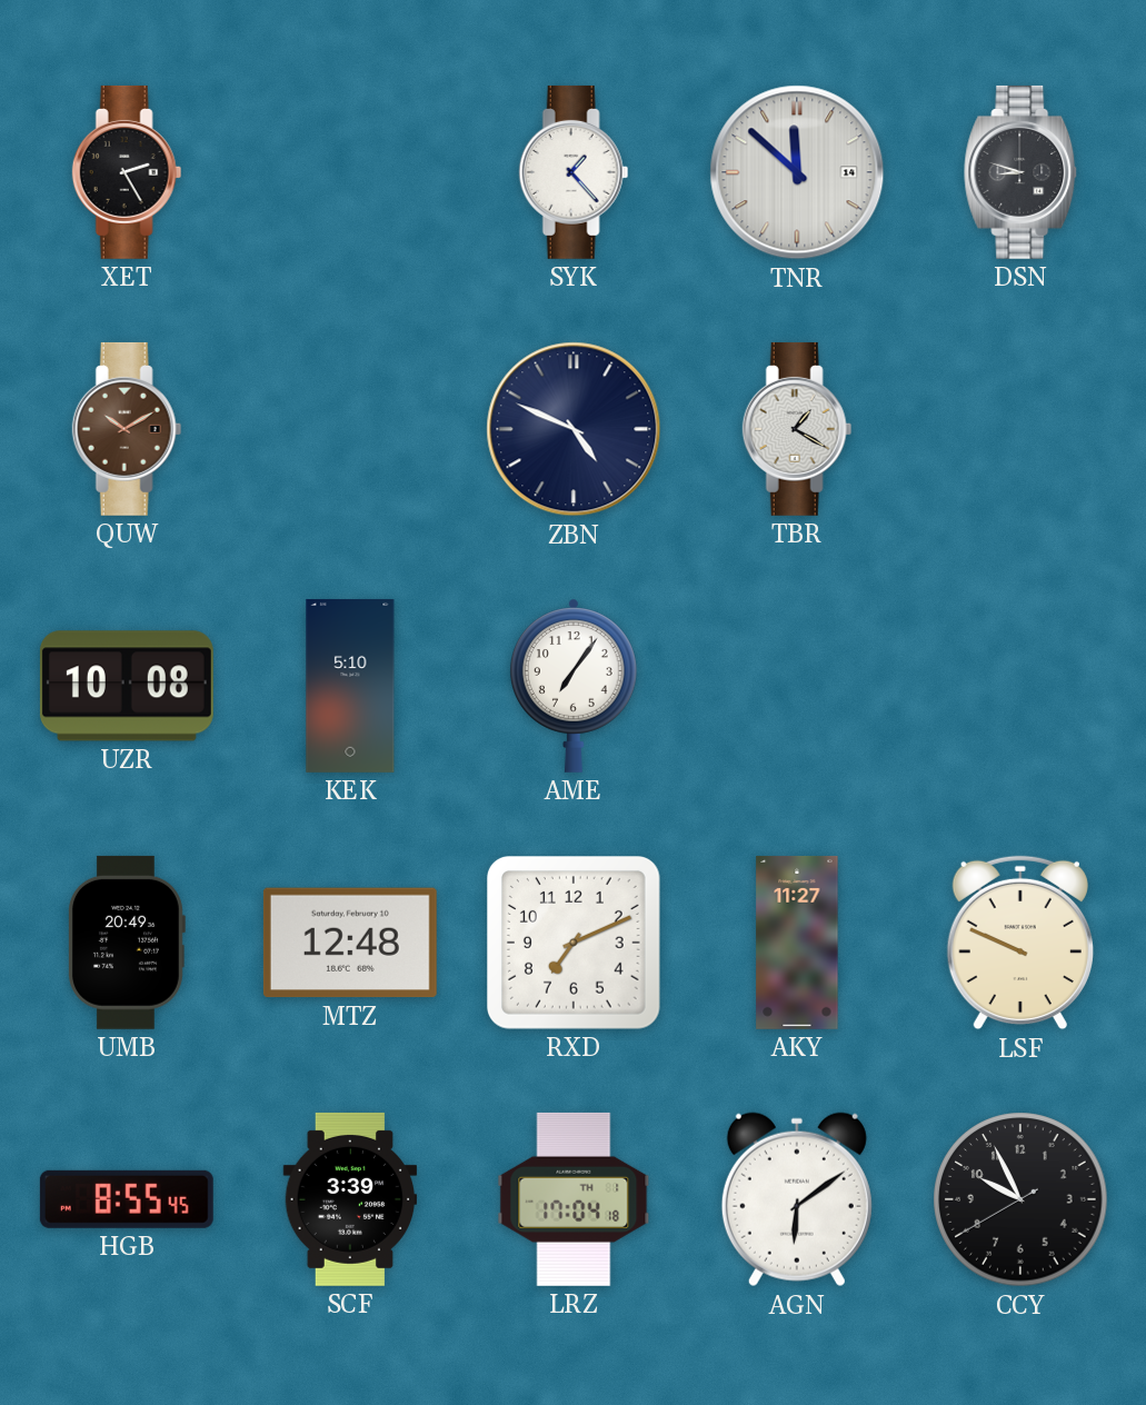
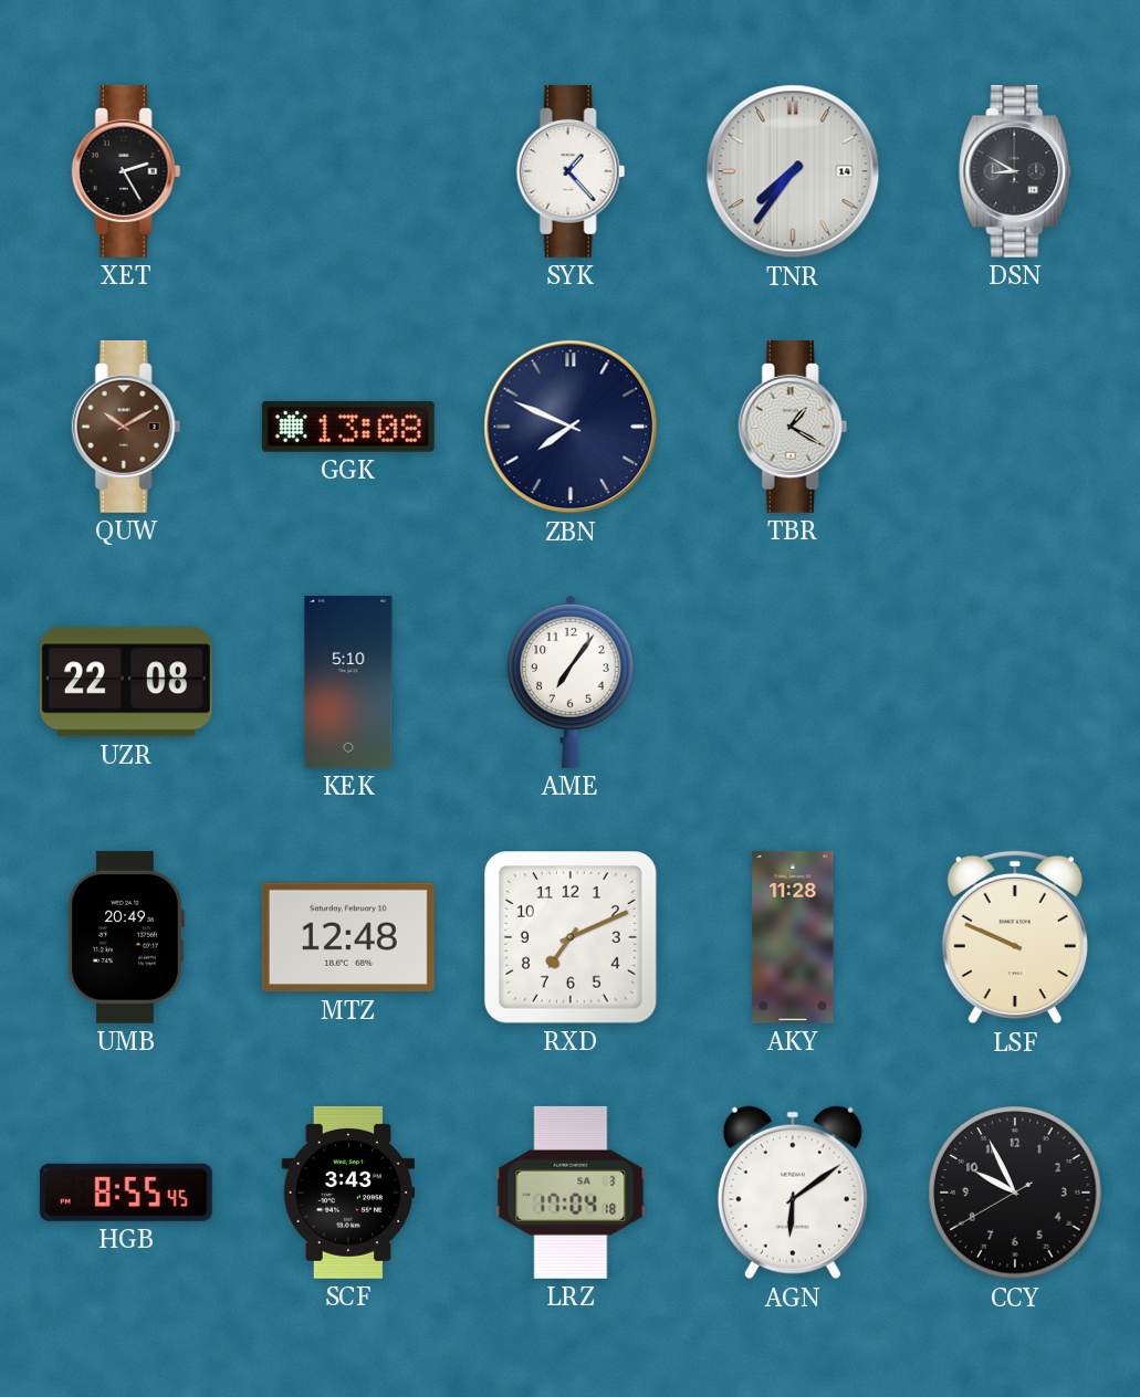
TNR: 11:52 -> 7:36 (793, 171)
DSN: 8:48 -> 8:50 (1016, 171)
GGK: none -> 13:08 (348, 427)
ZBN: 4:49 -> 7:49 (571, 427)
UZR: 10:08 -> 22:08 (126, 682)
AKY: 11:27 -> 11:28 (793, 937)
SCF: 3:39 -> 3:43 (348, 1193)
LRZ date: TH 1 -> SA 3 (571, 1193)
